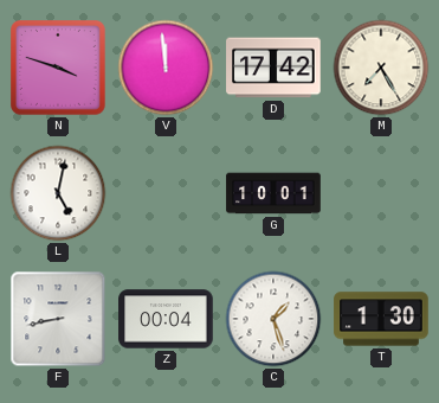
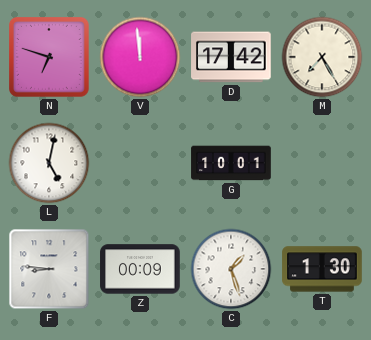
N: 3:48 -> 6:48 (50, 58)
F: 8:43 -> 8:46 (49, 269)
Z: 00:04 -> 00:09 (140, 269)
